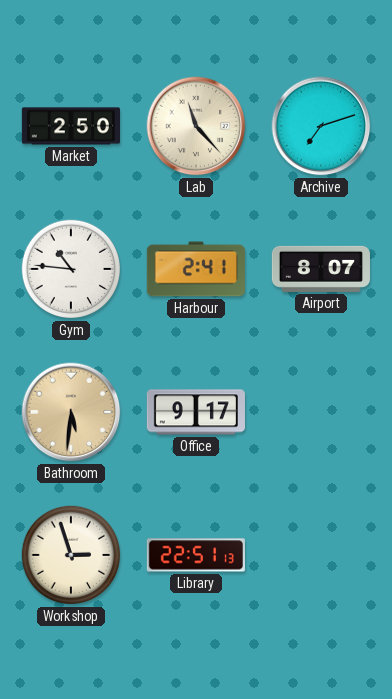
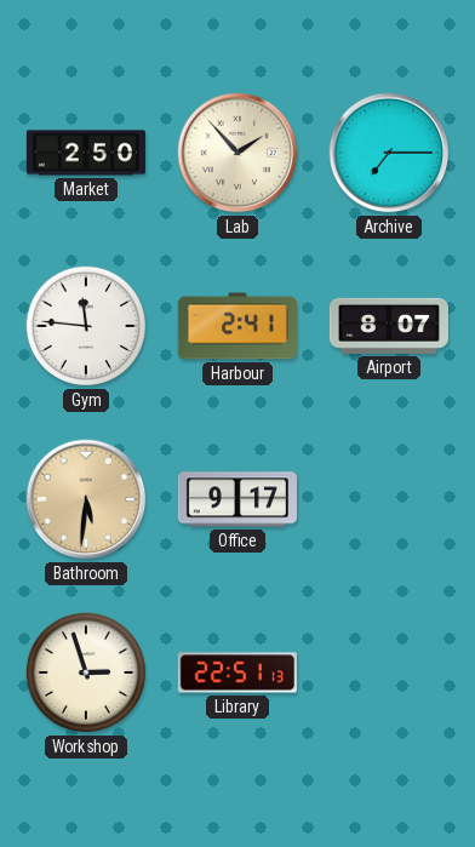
Lab: 11:23 -> 1:53 (237, 153)
Archive: 7:12 -> 7:15 (389, 153)
Gym: 10:46 -> 11:46 (86, 326)
